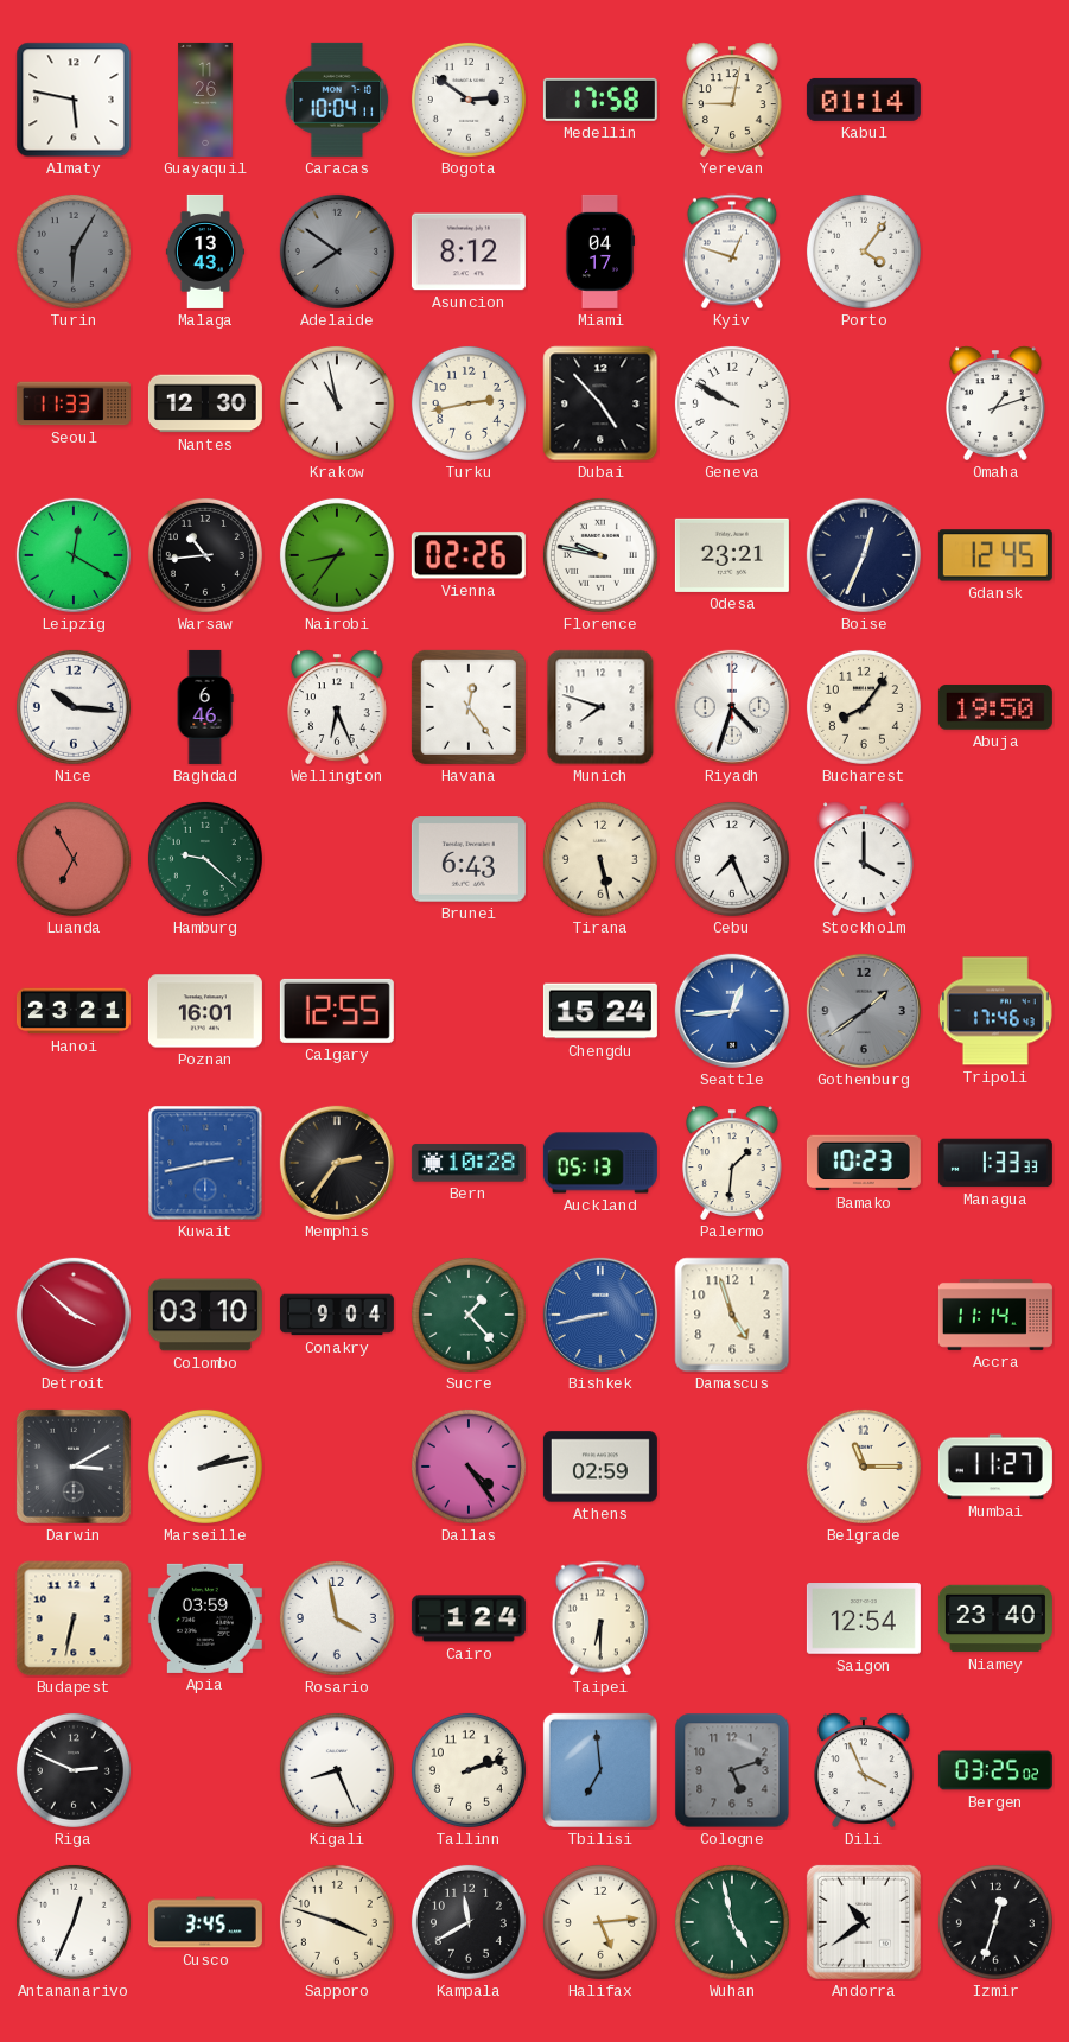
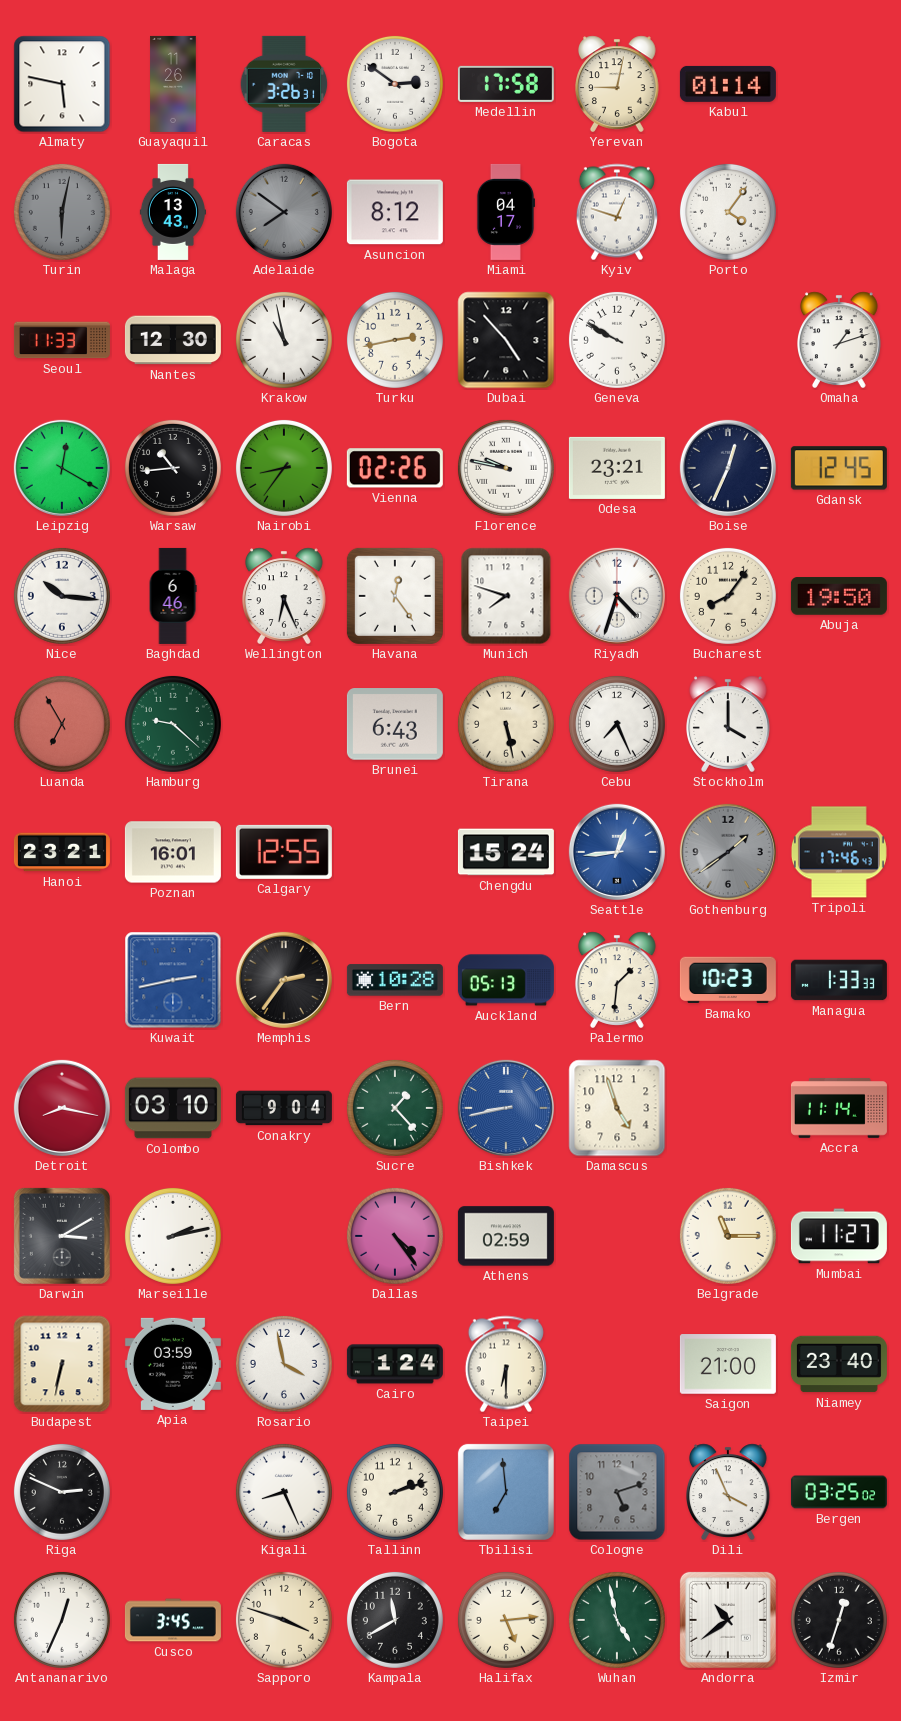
Caracas: 10:04 -> 3:26 (284, 84)
Turin: 6:05 -> 6:02 (62, 212)
Detroit: 3:52 -> 8:17 (62, 1108)
Saigon: 12:54 -> 21:00 (728, 1364)
